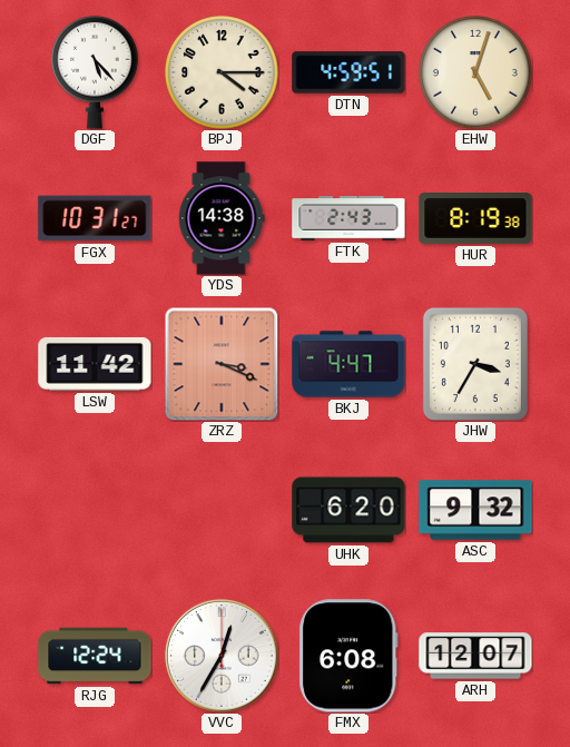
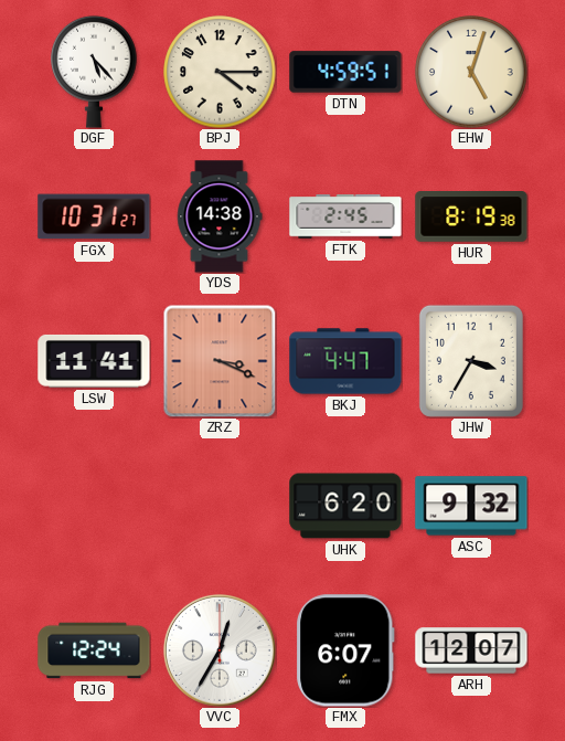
FTK: 2:43 -> 2:45 (345, 216)
LSW: 11:42 -> 11:41 (94, 361)
FMX: 6:08 -> 6:07 (345, 650)
